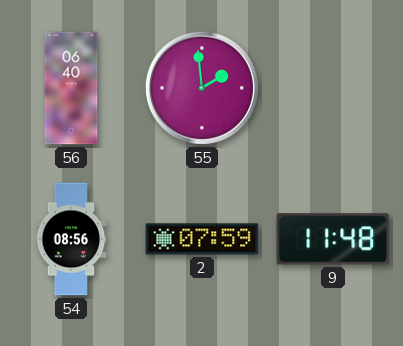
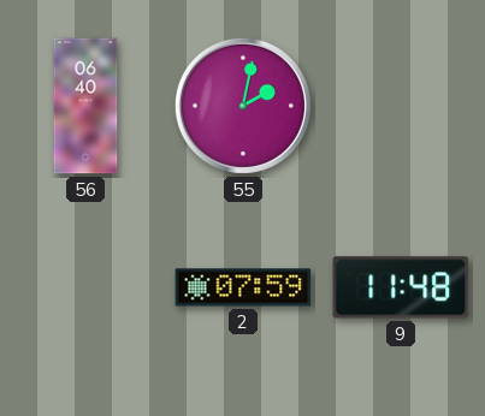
55: 1:59 -> 2:02 (243, 106)
54: 08:56 -> none (71, 239)
